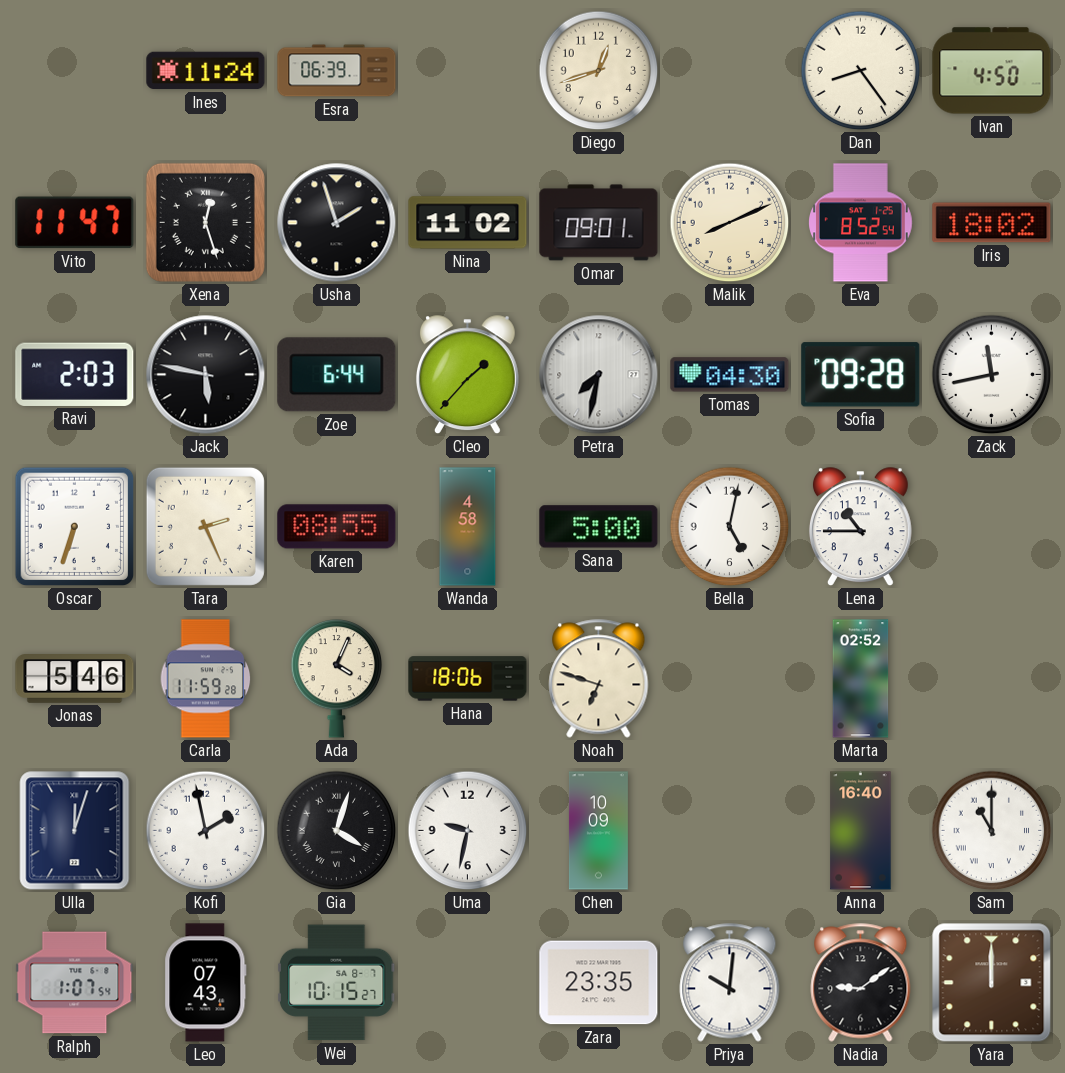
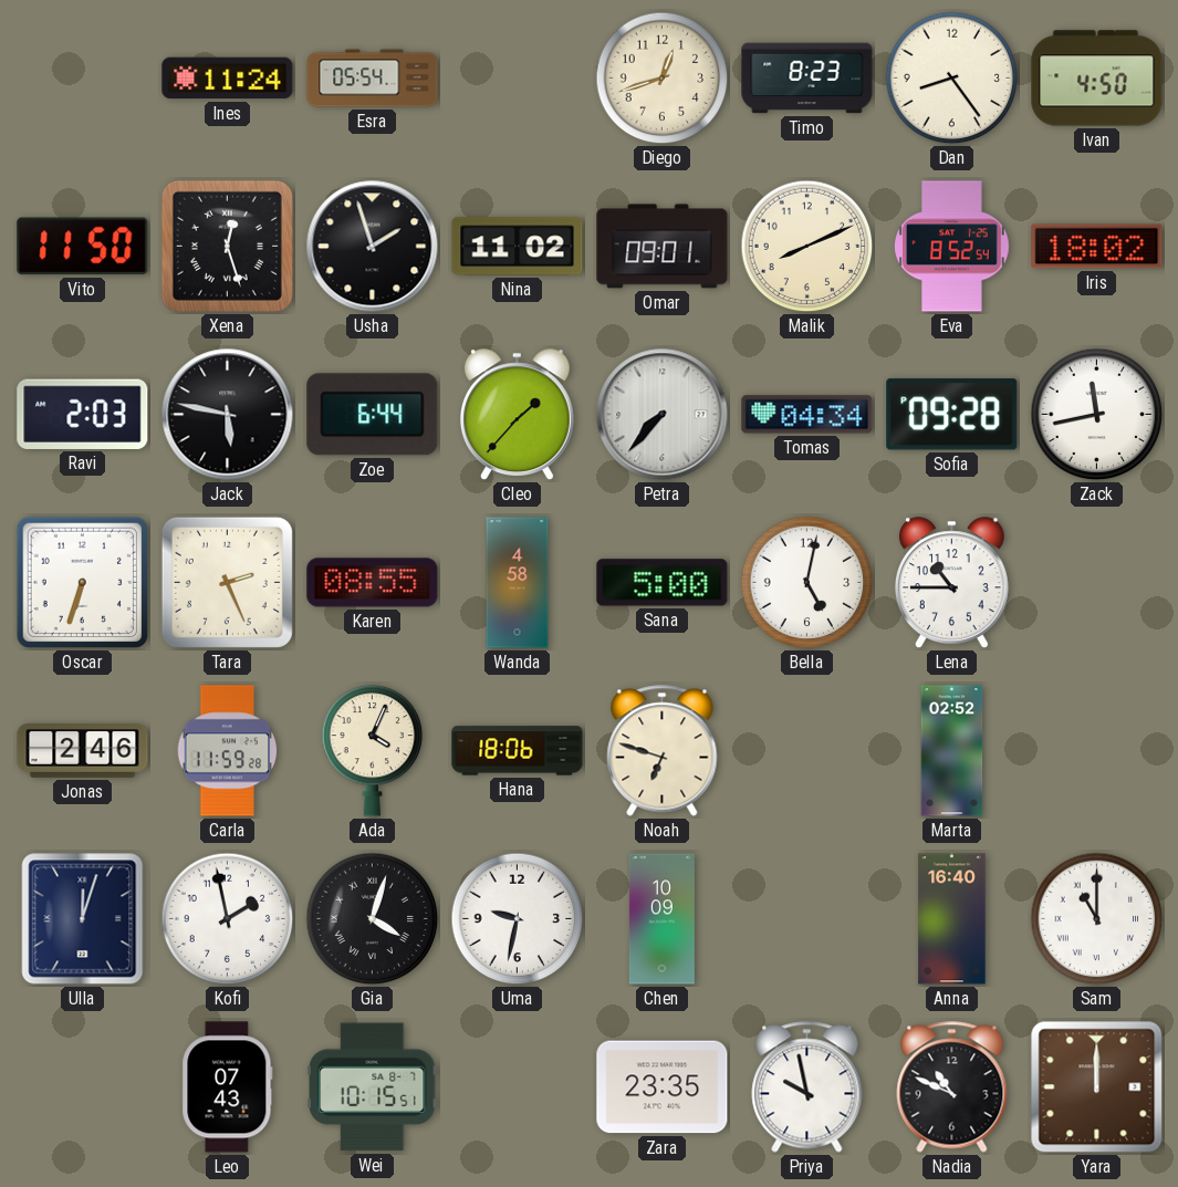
Esra: 06:39 -> 05:54 (373, 79)
Timo: none -> 8:23 (807, 79)
Vito: 11:47 -> 11:50 (83, 247)
Petra: 7:32 -> 7:37 (663, 415)
Tomas: 04:30 -> 04:34 (807, 415)
Jonas: 5:46 -> 2:46 (83, 751)
Ralph: 1:07 -> none (75, 983)
Wei: 10:15:27 -> 10:15:51 (372, 1087)
Priya: 10:01 -> 9:58 (807, 1087)
Nadia: 9:09 -> 10:49 (952, 1087)
